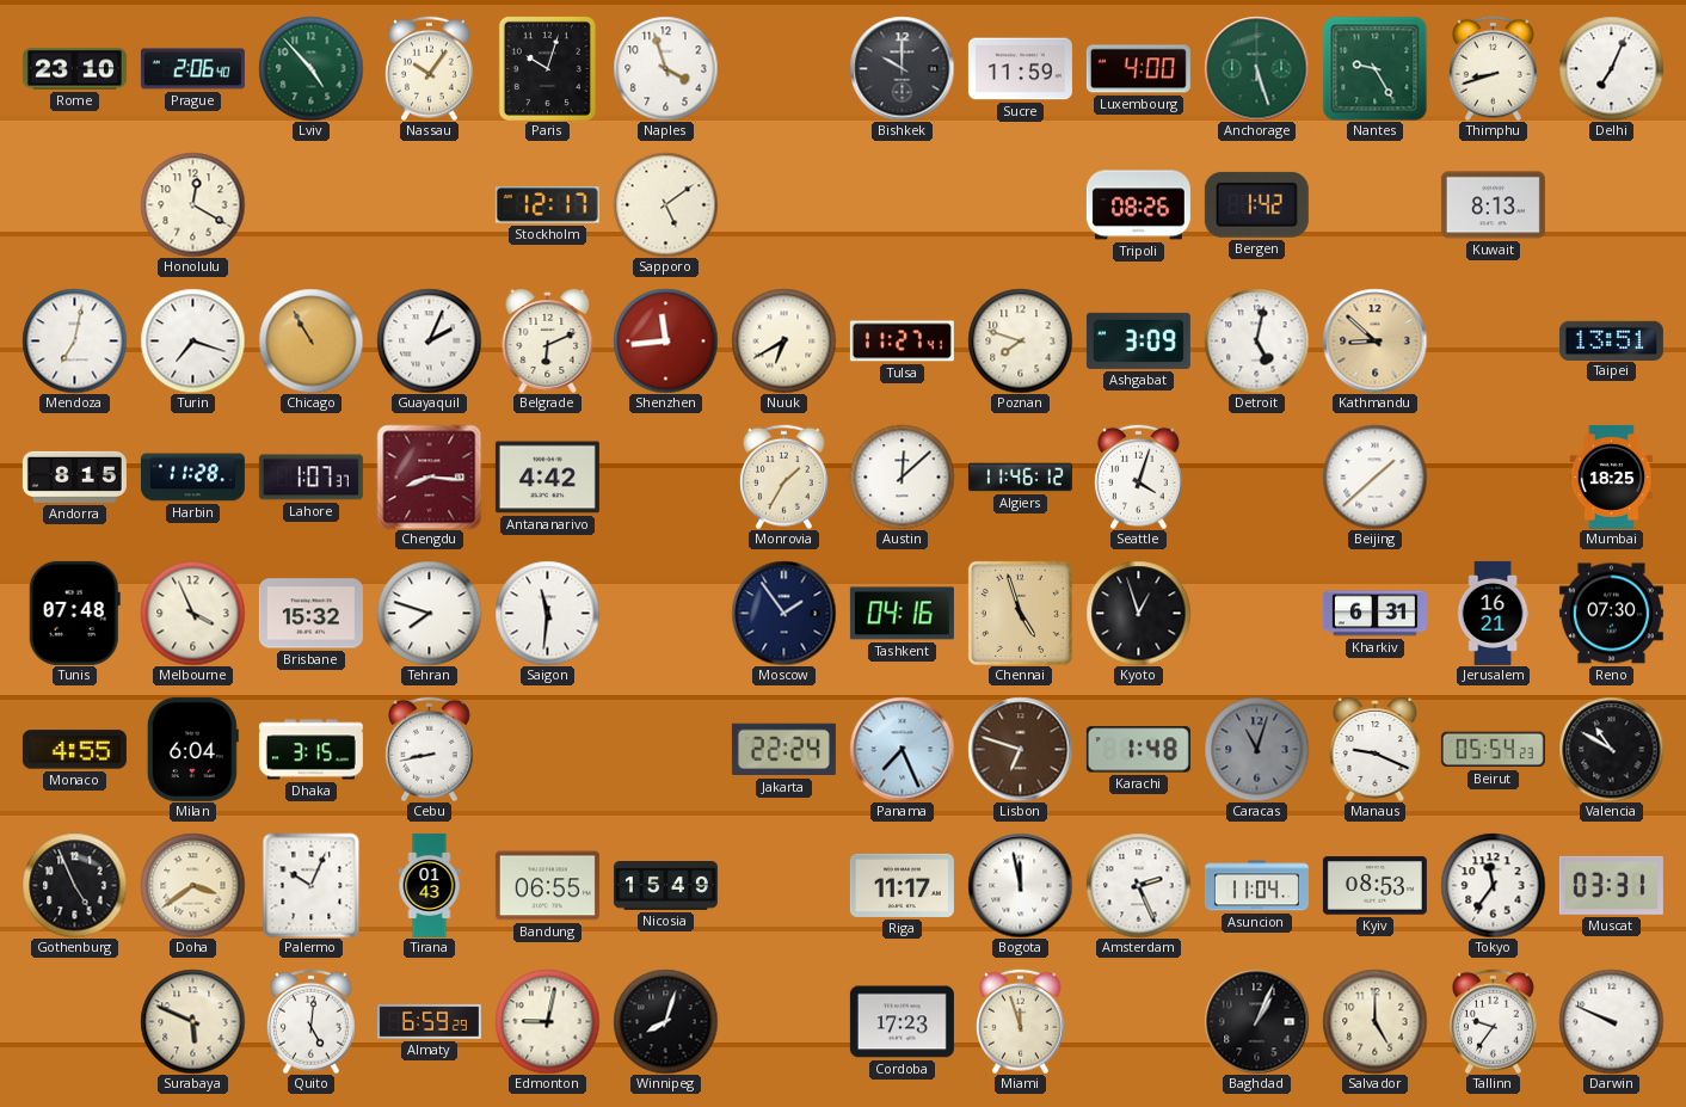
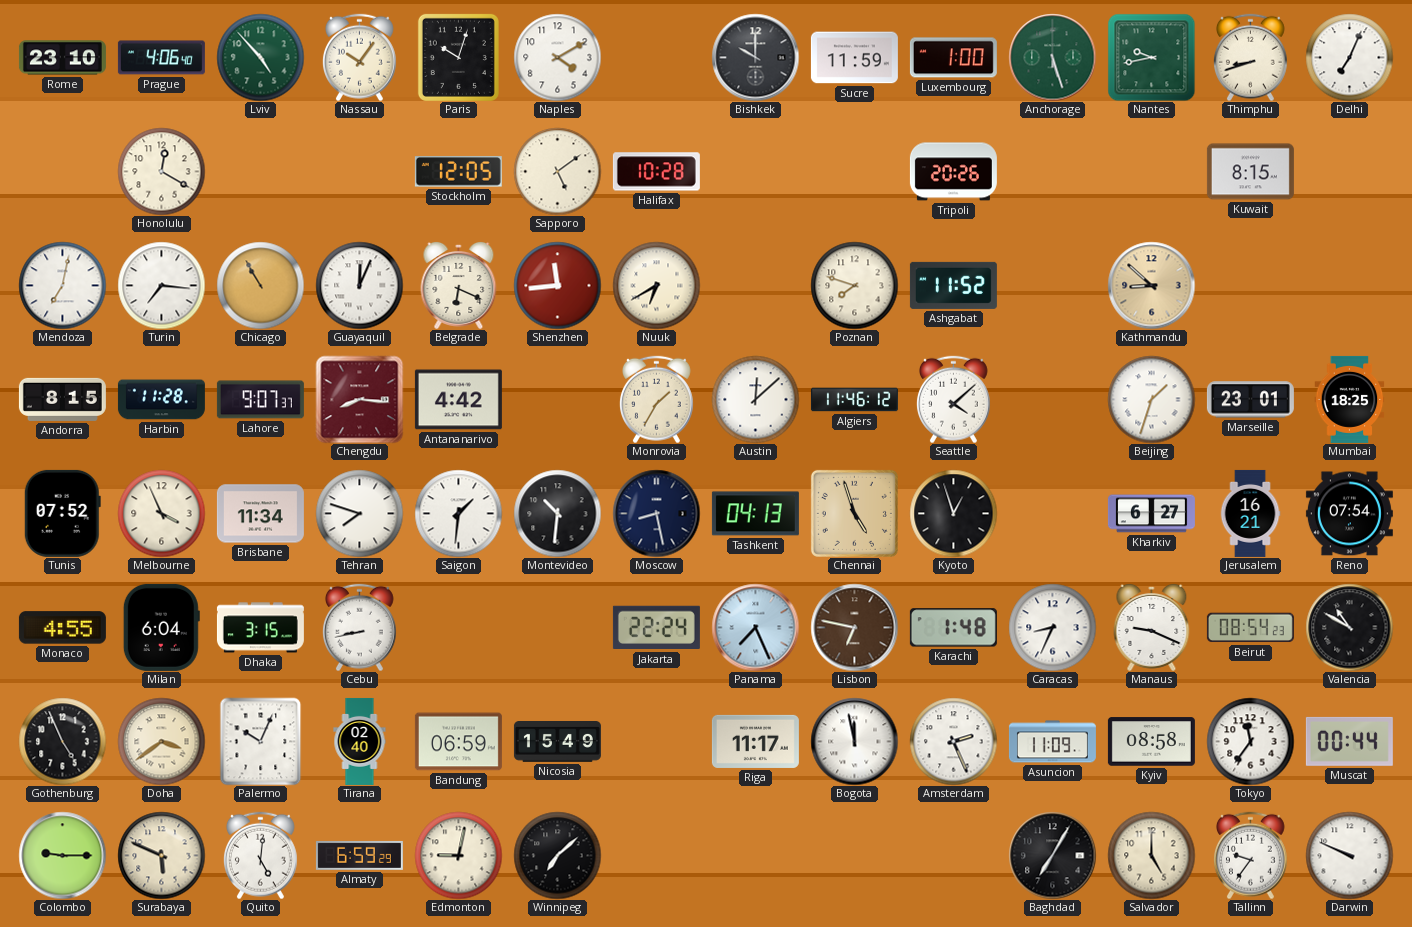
Prague: 2:06 -> 4:06 (161, 58)
Naples: 3:57 -> 4:10 (557, 57)
Luxembourg: 4:00 -> 1:00 (953, 58)
Nantes: 9:25 -> 9:43 (1151, 57)
Stockholm: 12:17 -> 12:05 (458, 172)
Halifax: none -> 10:28 (656, 172)
Tripoli: 08:26 -> 20:26 (953, 172)
Bergen: 1:42 -> none (1256, 204)
Kuwait: 8:13 -> 8:15 (1250, 172)
Turin: 7:18 -> 7:16 (161, 285)
Guayaquil: 2:04 -> 12:04 (359, 285)
Belgrade: 6:11 -> 6:19 (459, 286)
Tulsa: 11:27 -> none (902, 342)
Ashgabat: 3:09 -> 11:52 (953, 285)
Detroit: 5:02 -> none (1256, 340)
Taipei: 13:51 -> none (1611, 340)
Lahore: 1:07 -> 9:07 (260, 400)
Seattle: 4:03 -> 4:08 (953, 399)
Beijing: 1:38 -> 1:33 (1151, 399)
Marseille: none -> 23:01 (1250, 400)
Tunis: 07:48 -> 07:52 (62, 513)
Brisbane: 15:32 -> 11:34 (260, 514)
Saigon: 11:31 -> 1:31 (458, 513)
Montevideo: none -> 10:31 (557, 513)
Moscow: 1:54 -> 8:28 (656, 513)
Tashkent: 04:16 -> 04:13 (755, 514)
Kharkiv: 6:31 -> 6:27 (1151, 514)
Reno: 07:30 -> 07:54 (1349, 514)
Lisbon: 6:48 -> 6:47 (854, 627)
Caracas: 11:03 -> 8:34 (1052, 627)
Caracas dial: grey -> white (1052, 627)
Beirut: 05:54 -> 08:54 (1250, 628)
Tirana: 01:43 -> 02:40 (360, 741)
Bandung: 06:55 -> 06:59 (458, 742)
Asuncion: 11:04 -> 11:09 (1052, 742)
Kyiv: 08:53 -> 08:58 (1151, 742)
Muscat: 03:31 -> 00:44 (1349, 741)
Colombo: none -> 9:15 (62, 855)
Winnipeg: 8:03 -> 7:08 (557, 855)
Cordoba: 17:23 -> none (902, 1022)
Miami: 11:57 -> none (1020, 1021)
Baghdad: 1:04 -> 7:05 (1052, 855)
